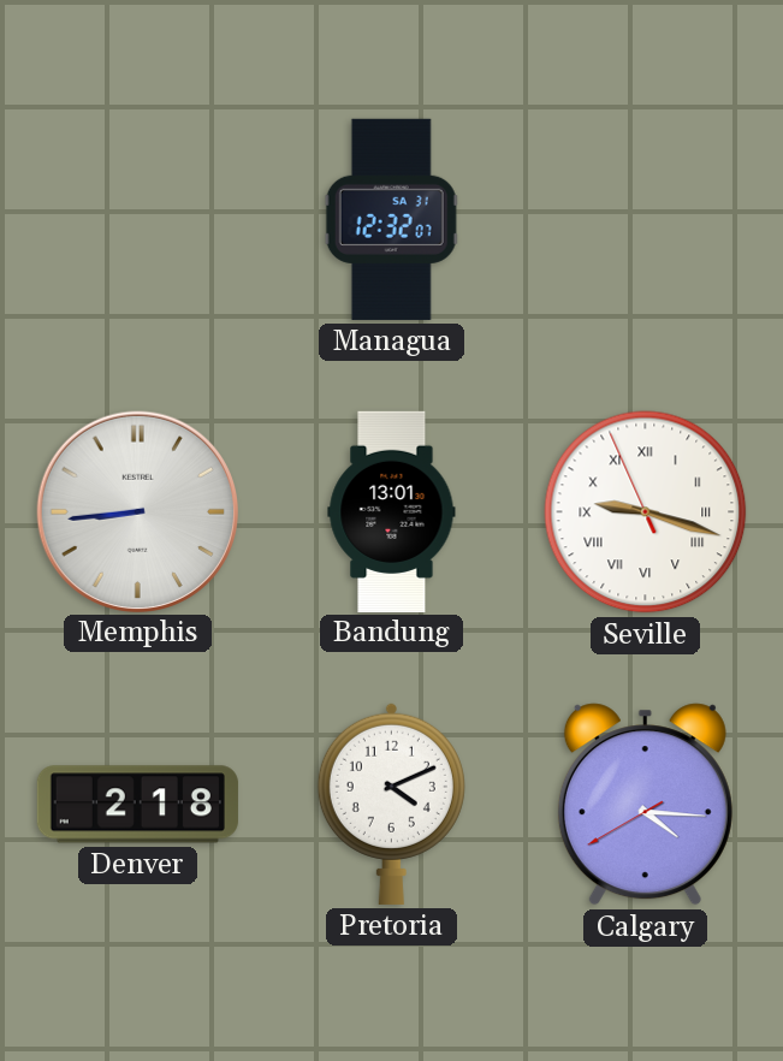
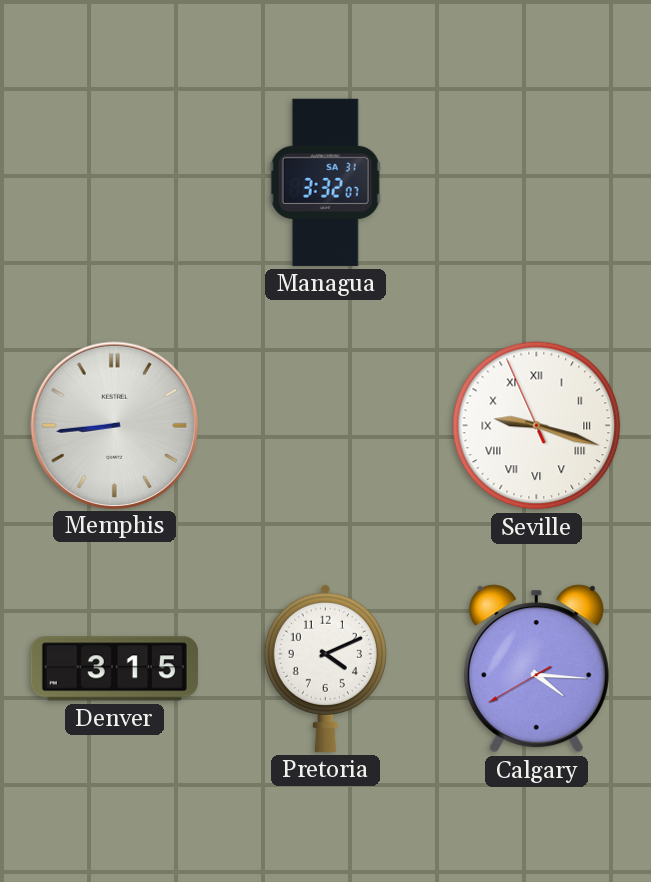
Managua: 12:32 -> 3:32 (325, 182)
Bandung: 13:01 -> none (392, 511)
Denver: 2:18 -> 3:15 (114, 669)
